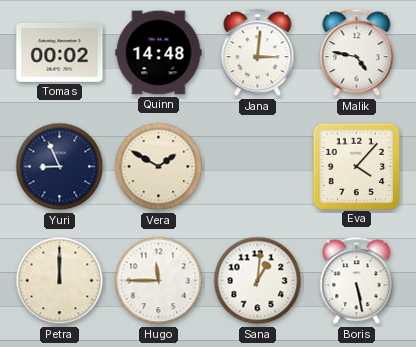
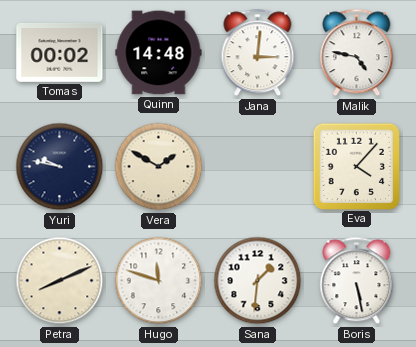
Yuri: 8:56 -> 9:47 (60, 167)
Petra: 12:00 -> 8:11 (60, 281)
Hugo: 11:45 -> 11:48 (159, 281)
Sana: 1:01 -> 1:31 (258, 281)
